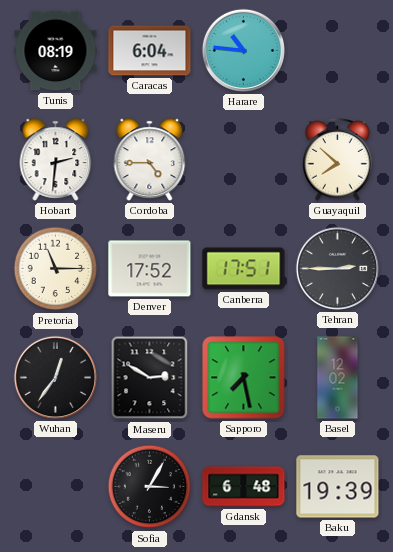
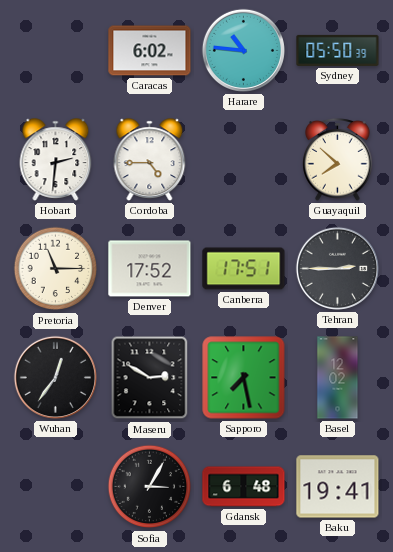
Tunis: 08:19 -> none (56, 51)
Caracas: 6:04 -> 6:02 (150, 51)
Sydney: none -> 05:50 (338, 50)
Baku: 19:39 -> 19:41 (338, 487)
